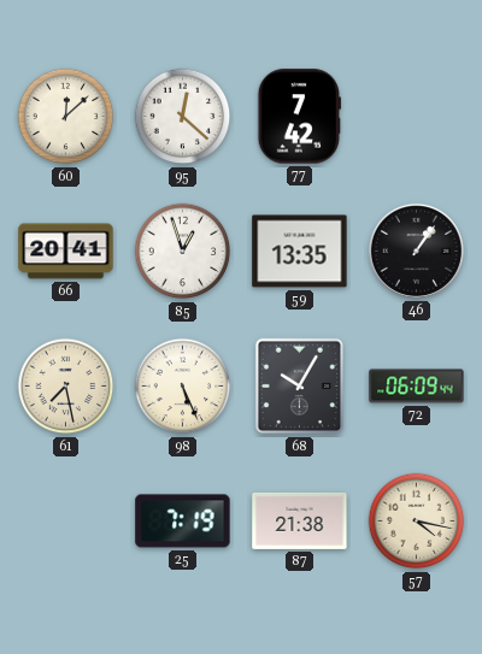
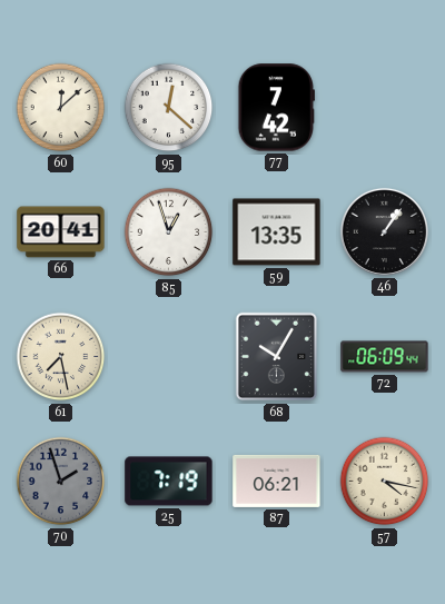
98: 5:26 -> none (183, 387)
70: none -> 1:57 (61, 482)
87: 21:38 -> 06:21 (277, 481)
